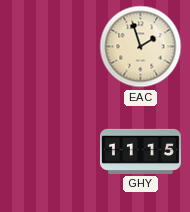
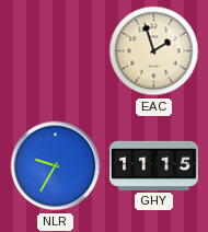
NLR: none -> 9:35 (56, 166)
